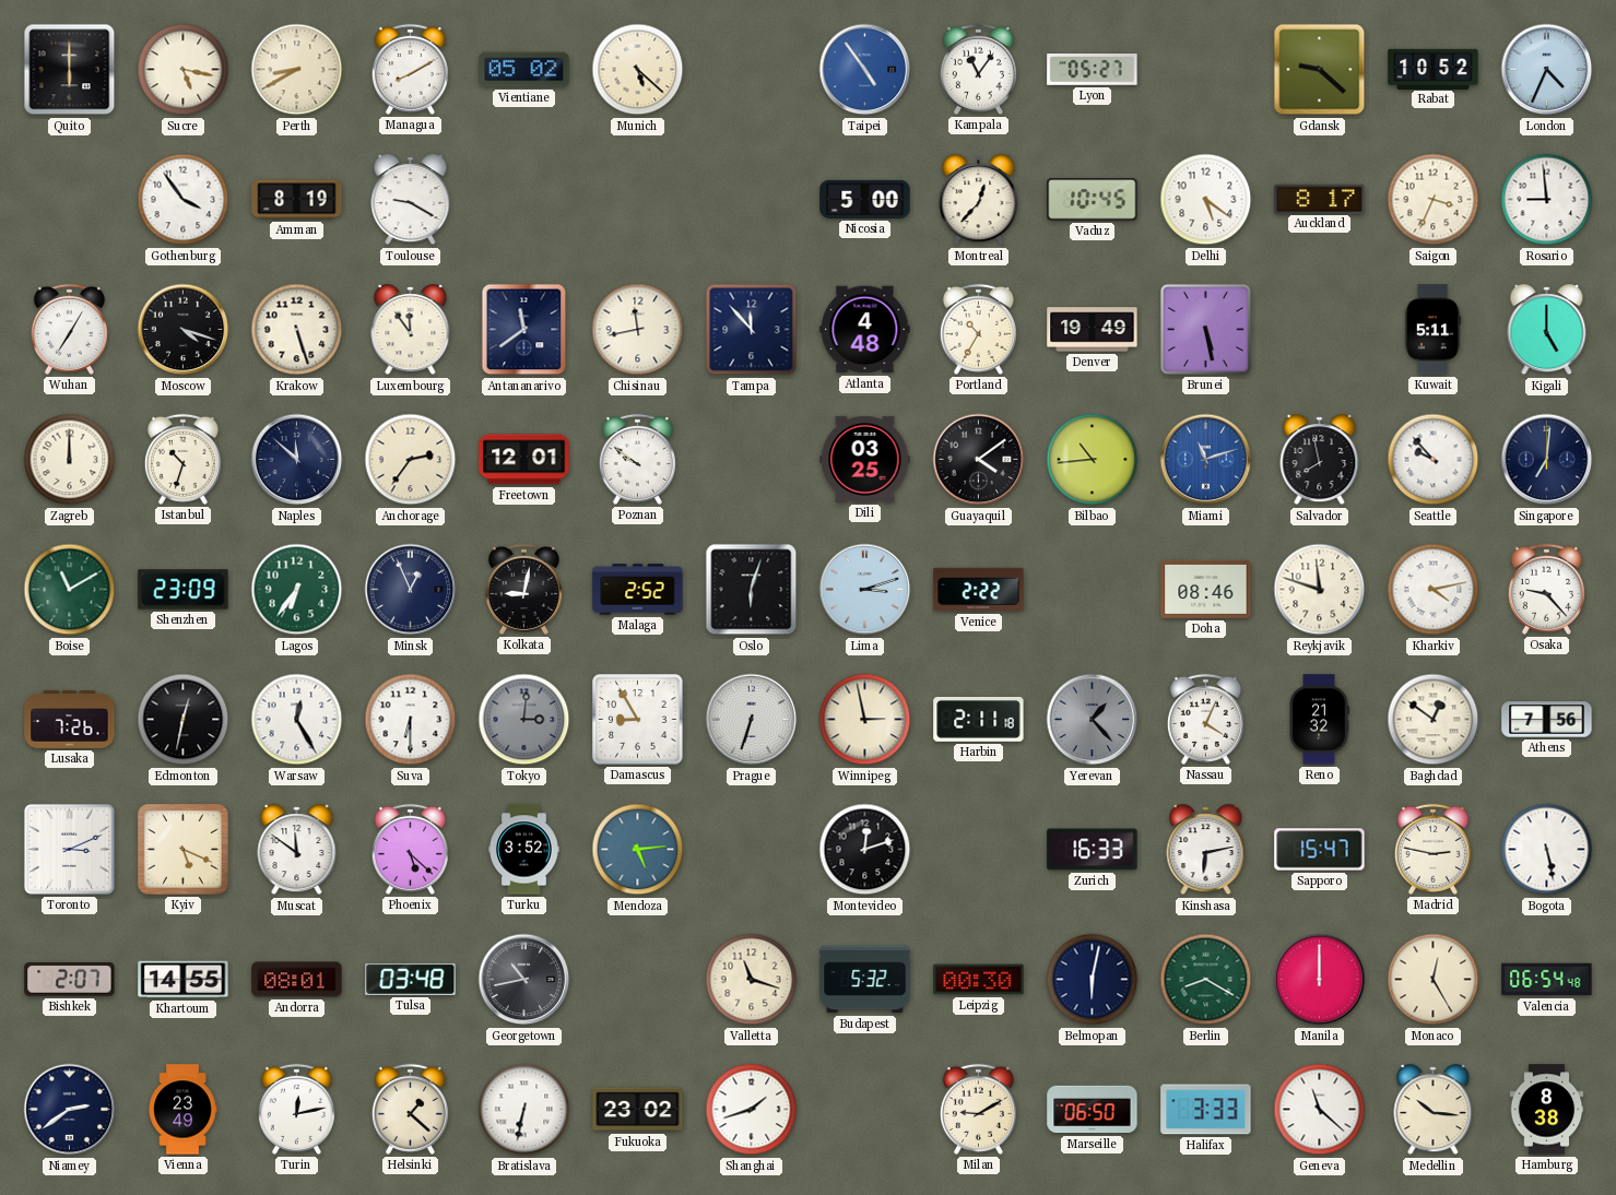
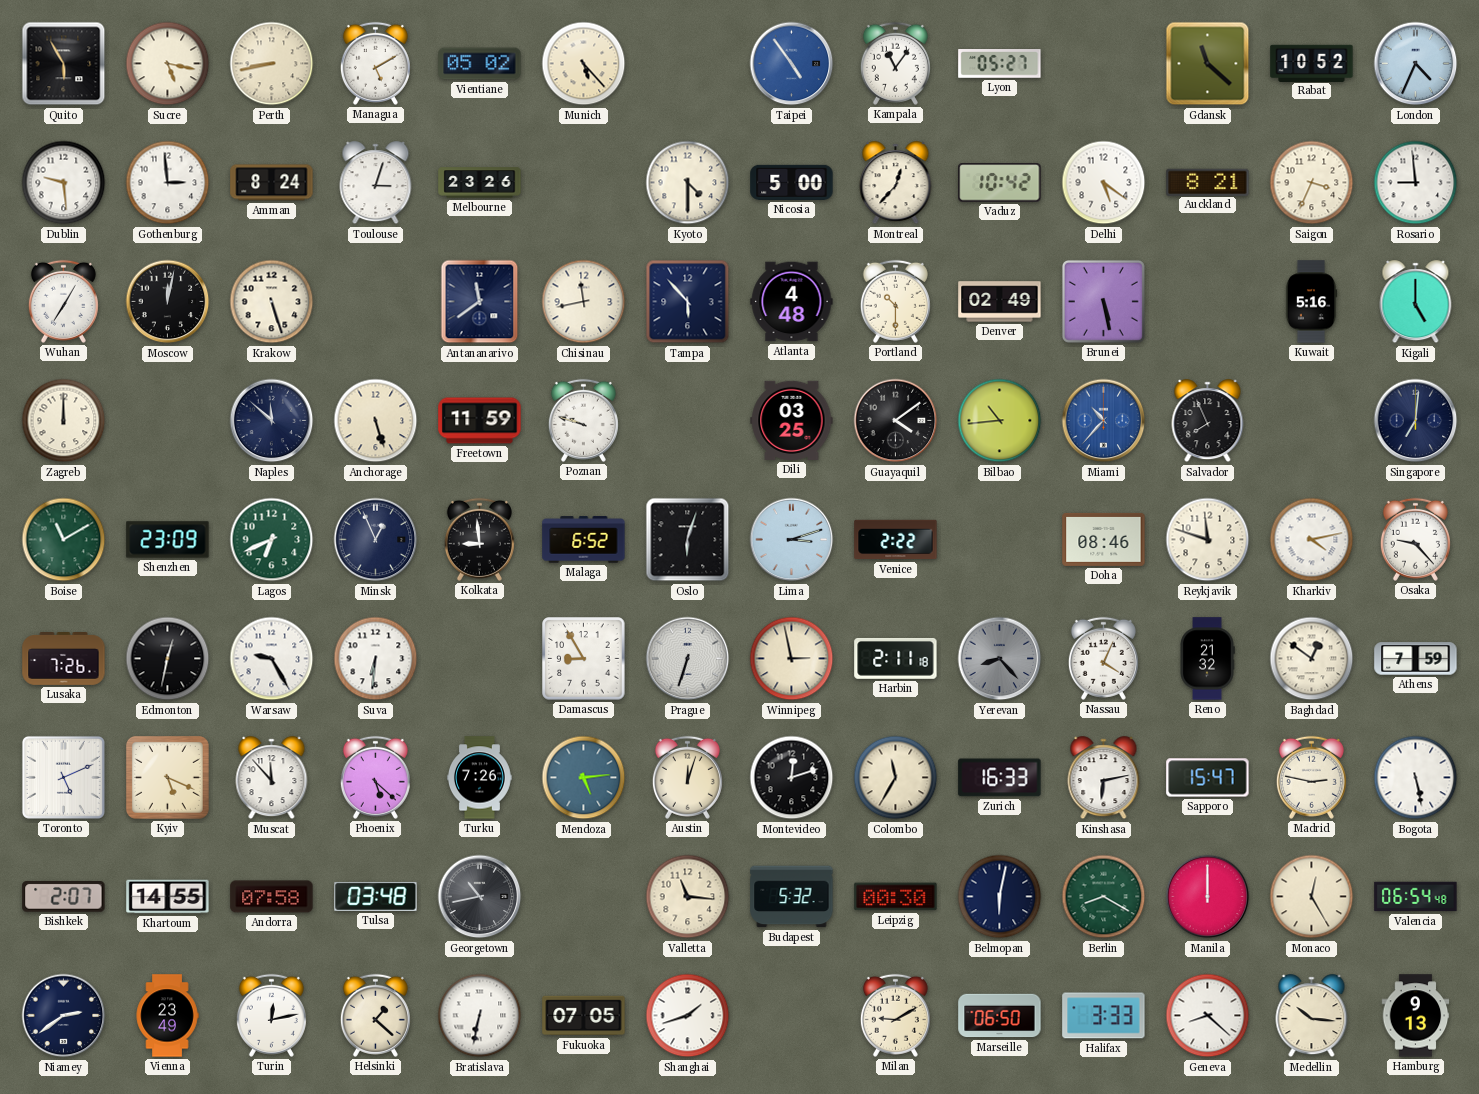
Quito: 6:00 -> 5:55 (64, 64)
Perth: 8:40 -> 8:43 (272, 64)
Managua: 8:10 -> 5:10 (375, 63)
Munich: 5:22 -> 5:23 (584, 64)
Gdansk: 9:22 -> 11:22 (1208, 64)
Dublin: none -> 9:29 (64, 183)
Gothenburg: 3:54 -> 2:59 (168, 183)
Amman: 8:19 -> 8:24 (272, 183)
Toulouse: 9:20 -> 3:03 (376, 183)
Melbourne: none -> 23:26 (480, 183)
Kyoto: none -> 4:30 (688, 183)
Vaduz: 10:45 -> 10:42 (1000, 183)
Auckland: 8:17 -> 8:21 (1208, 182)
Moscow: 4:18 -> 12:02 (168, 302)
Luxembourg: 11:54 -> none (411, 330)
Tampa: 11:53 -> 5:53 (688, 302)
Portland: 10:35 -> 10:30 (895, 301)
Denver: 19:49 -> 02:49 (1000, 302)
Kuwait: 5:11 -> 5:16 (1311, 302)
Istanbul: 10:33 -> none (182, 459)
Anchorage: 2:36 -> 5:27 (376, 421)
Freetown: 12:01 -> 11:59 (480, 421)
Poznan: 9:51 -> 9:48 (583, 420)
Miami: 11:12 -> 10:37 (1104, 421)
Salvador: 7:58 -> 7:56 (1208, 421)
Seattle: 9:53 -> none (1434, 460)
Lagos: 6:36 -> 6:41 (272, 540)
Kolkata: 9:02 -> 8:59 (479, 539)
Malaga: 2:52 -> 6:52 (584, 540)
Warsaw: 12:25 -> 9:25 (272, 659)
Suva: 6:30 -> 6:31 (376, 659)
Tokyo: 3:01 -> none (524, 720)
Yerevan: 1:23 -> 8:23 (1000, 659)
Athens: 7:56 -> 7:59 (1416, 659)
Toronto: 3:11 -> 5:11 (63, 777)
Muscat: 11:51 -> 11:53 (272, 778)
Turku: 3:52 -> 7:26 (479, 778)
Austin: none -> 12:03 (687, 777)
Colombo: none -> 11:35 (896, 778)
Andorra: 08:01 -> 07:58 (272, 897)
Valletta: 11:18 -> 11:16 (688, 897)
Fukuoka: 23:02 -> 07:05 (584, 1016)
Geneva: 11:22 -> 8:22 (1208, 1016)
Hamburg: 8:38 -> 9:13 (1416, 1016)
